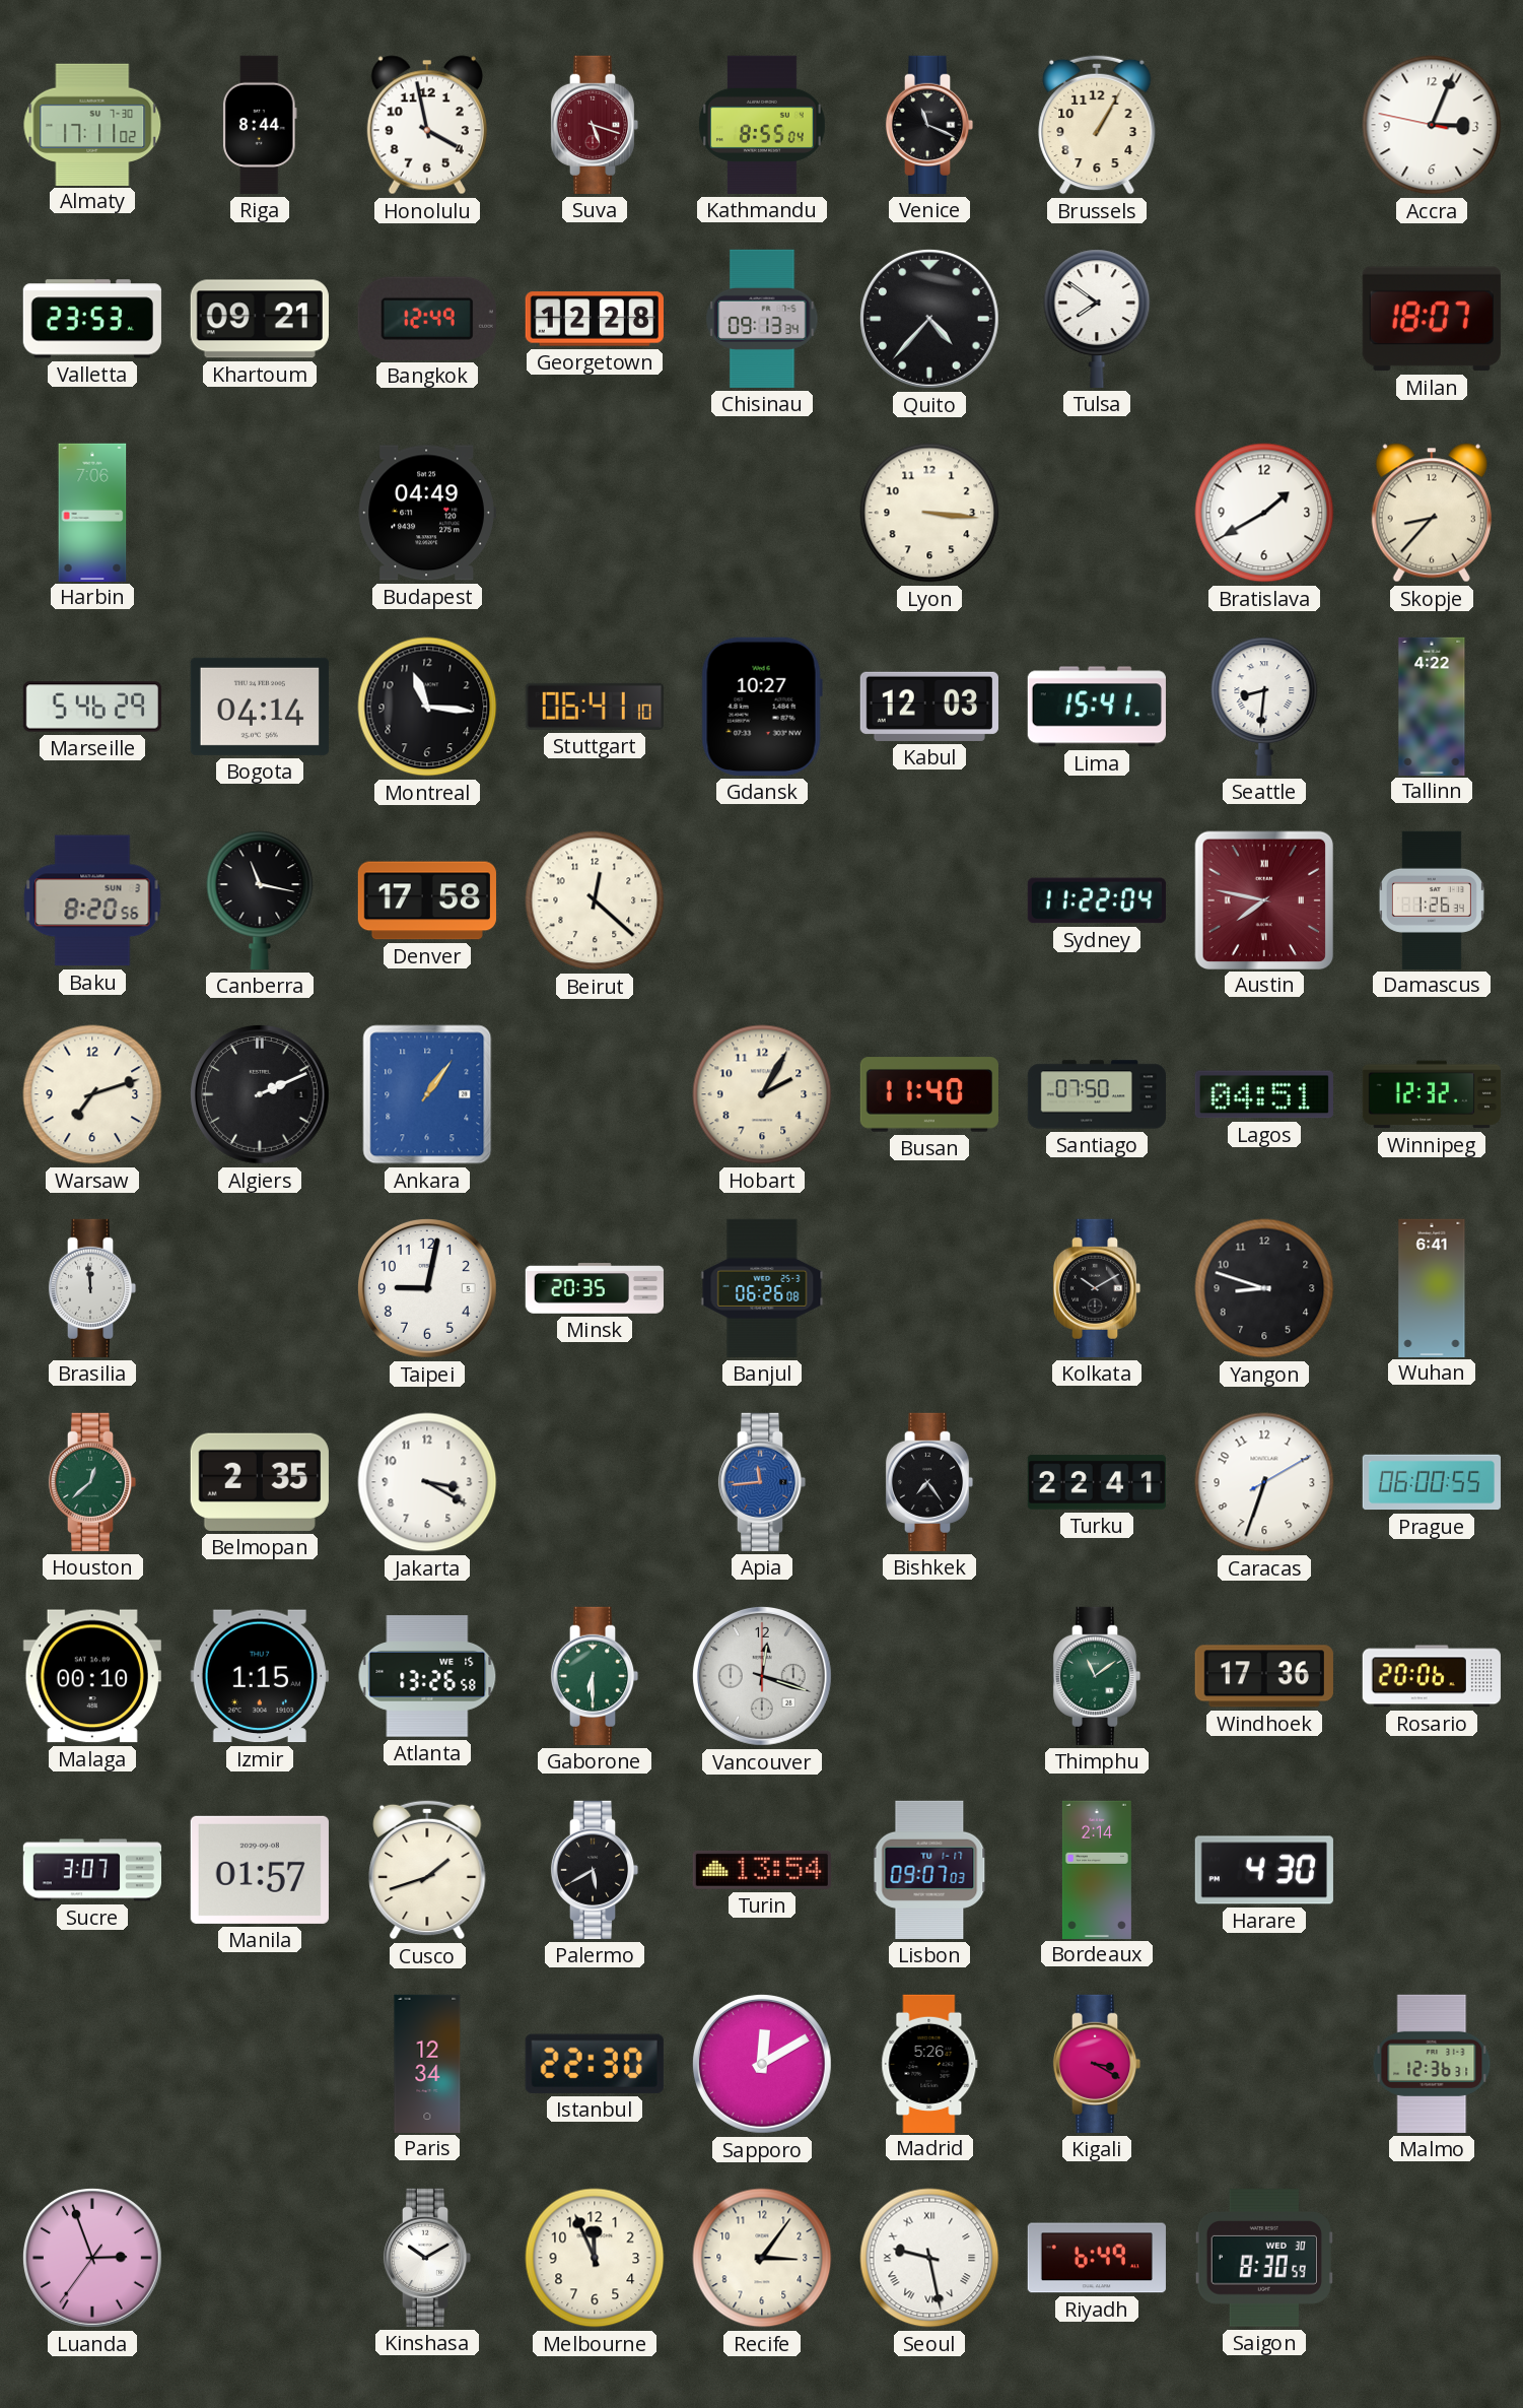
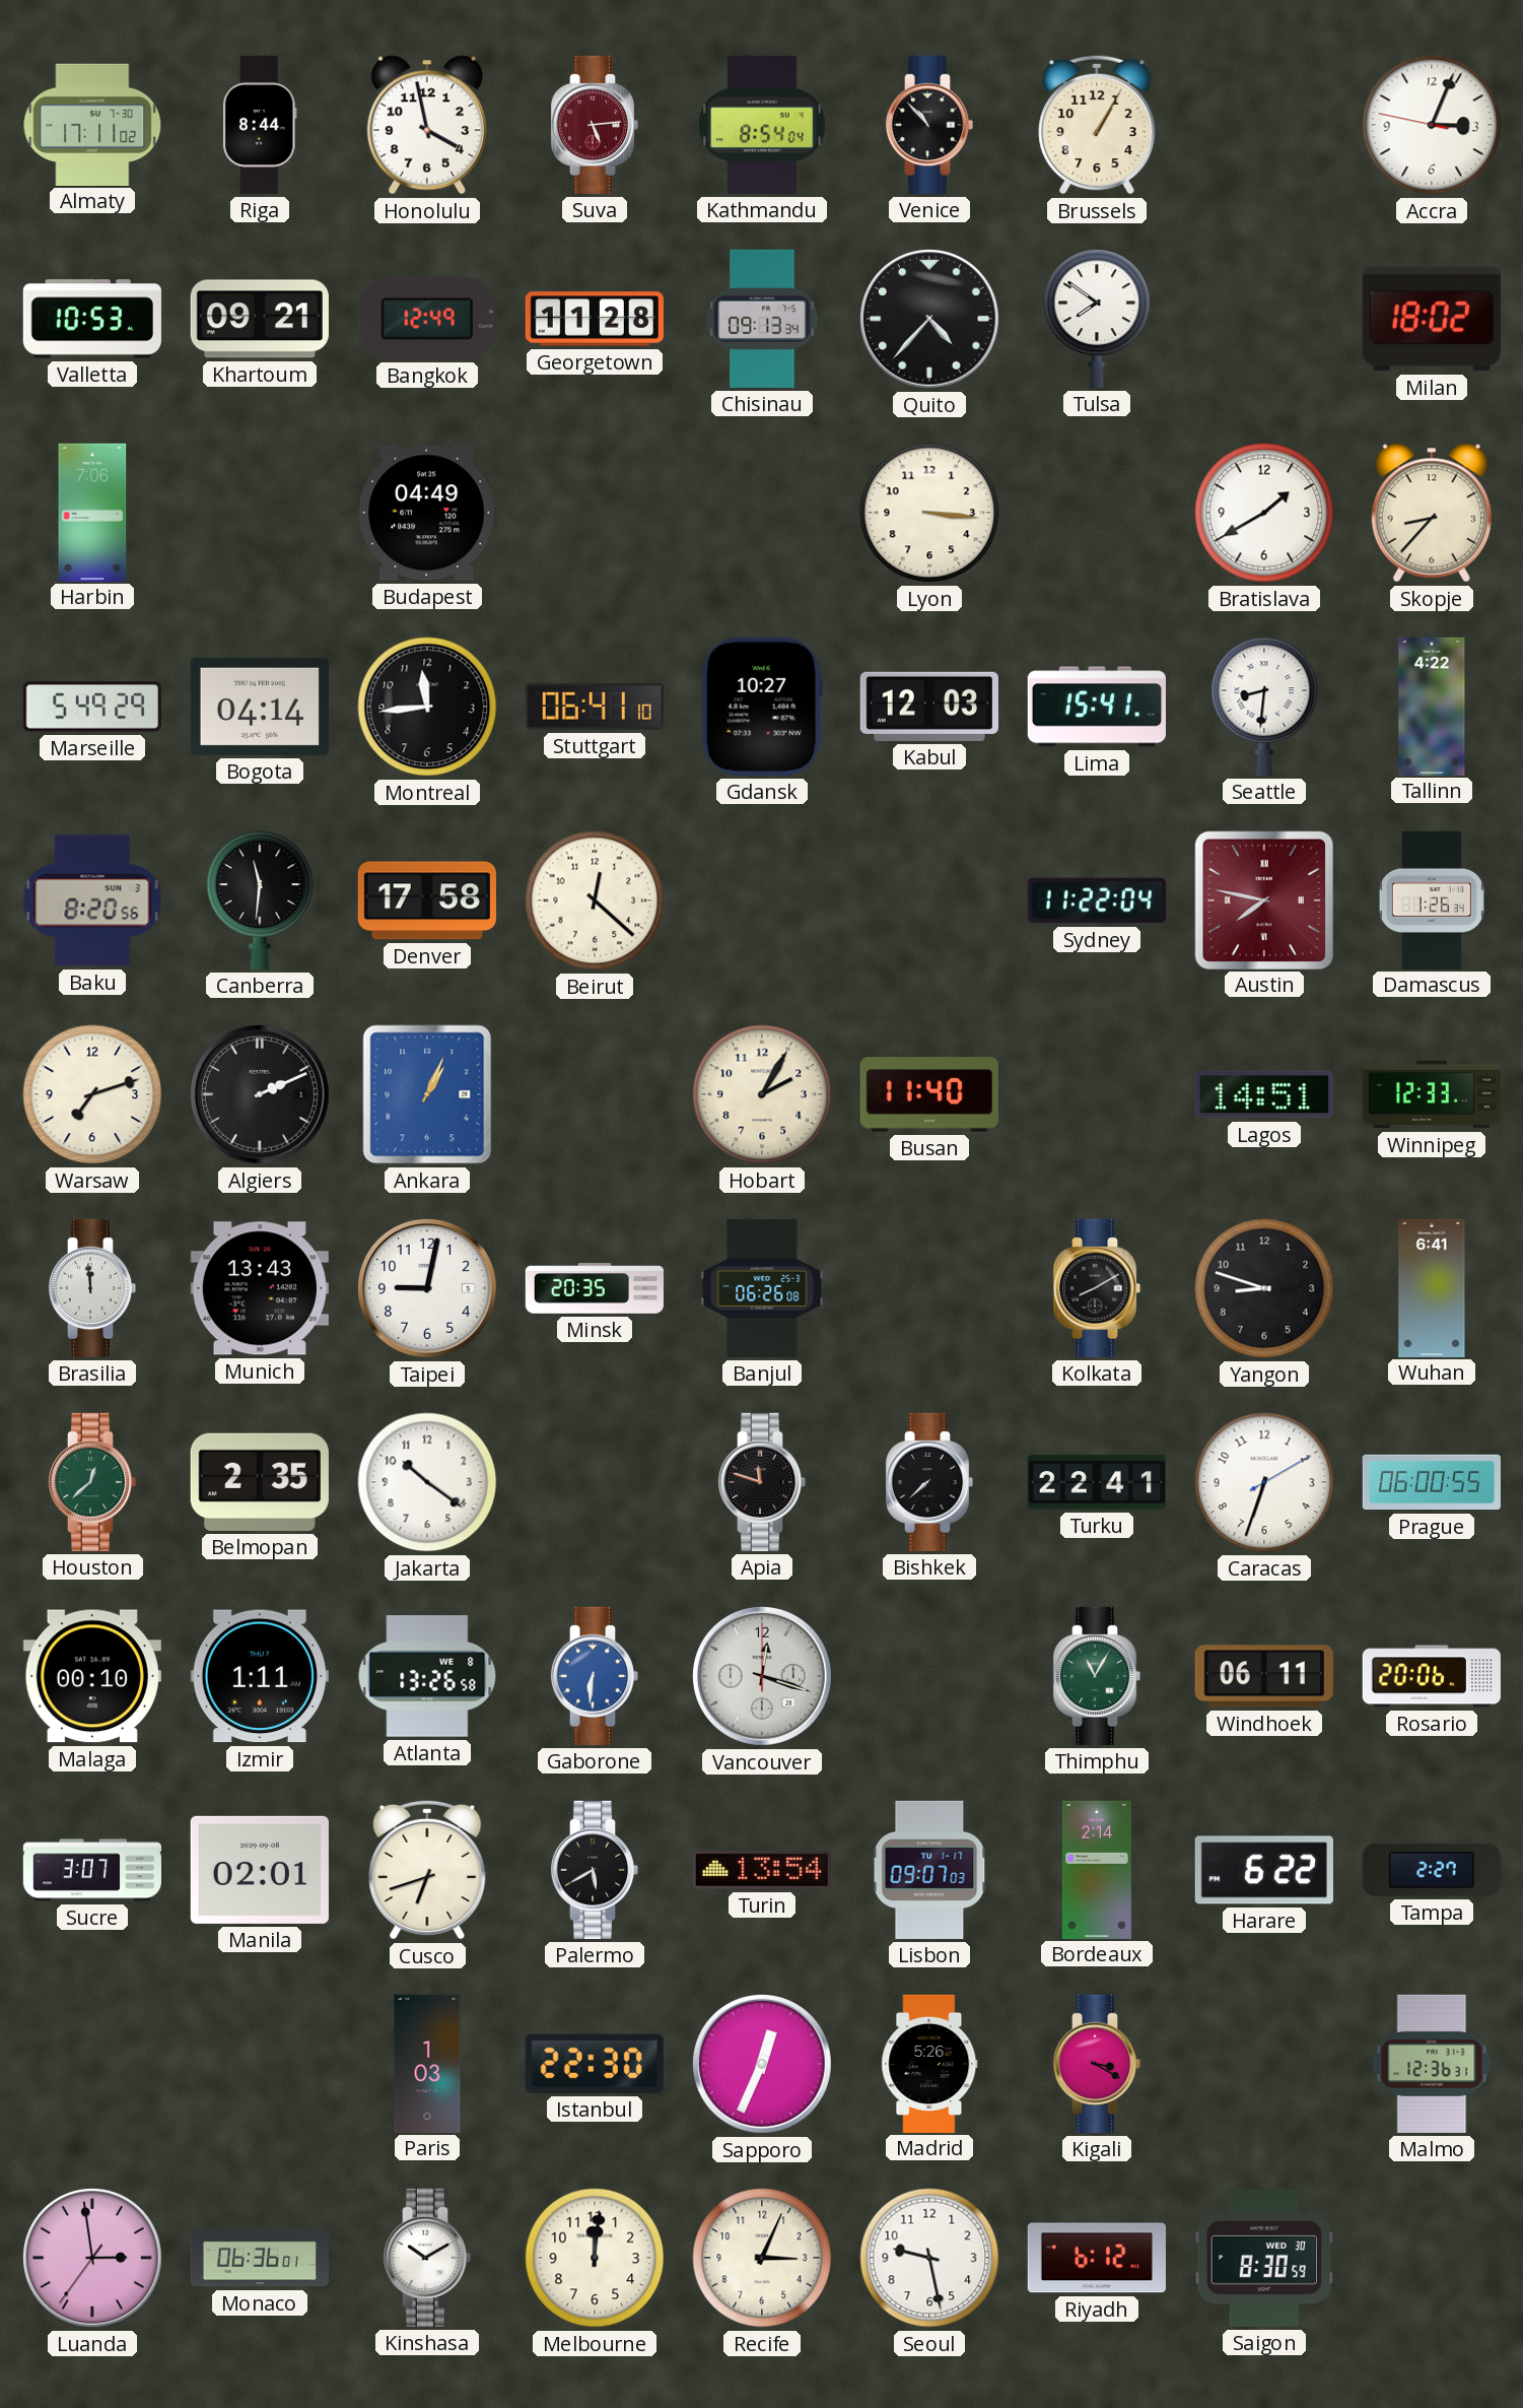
Suva: 5:18 -> 5:14 (595, 125)
Kathmandu: 8:55 -> 8:54 (762, 125)
Venice: 11:19 -> 10:53 (929, 125)
Valletta: 23:53 -> 10:53 (92, 319)
Georgetown: 12:28 -> 11:28 (595, 319)
Milan: 18:07 -> 18:02 (1432, 319)
Marseille: 5:46 -> 5:49 (92, 707)
Montreal: 11:16 -> 11:44 (427, 707)
Canberra: 11:17 -> 11:31 (260, 900)
Ankara: 1:06 -> 1:04 (427, 1094)
Santiago: 07:50 -> none (1096, 1094)
Lagos: 04:51 -> 14:51 (1264, 1094)
Winnipeg: 12:32 -> 12:33 (1432, 1094)
Munich: none -> 13:43 (260, 1288)
Kolkata: 10:10 -> 8:10 (1097, 1288)
Jakarta: 3:20 -> 10:21 (427, 1482)
Apia: 11:44 -> 11:48 (762, 1482)
Apia dial: blue -> black (762, 1482)
Bishkek: 7:24 -> 7:38 (929, 1482)
Izmir: 1:15 -> 1:11 (260, 1676)
Atlanta date: WE 15 -> WE 8 (427, 1676)
Gaborone: 6:30 -> 6:31 (595, 1676)
Gaborone dial: green -> blue (595, 1676)
Thimphu: 11:09 -> 11:05 (1097, 1676)
Windhoek: 17:36 -> 06:11 (1264, 1676)
Manila: 01:57 -> 02:01 (260, 1870)
Cusco: 1:42 -> 6:42 (427, 1870)
Harare: 4:30 -> 6:22 (1264, 1870)
Tampa: none -> 2:27 (1432, 1870)
Paris: 12:34 -> 1:03 (427, 2063)
Sapporo: 12:10 -> 12:34 (762, 2064)
Luanda: 2:56 -> 2:58 (92, 2258)
Monaco: none -> 06:36 (259, 2258)
Melbourne: 11:56 -> 12:01 (595, 2258)
Recife: 3:06 -> 3:04 (762, 2258)
Seoul numerals: Roman -> Arabic (929, 2258)
Riyadh: 6:49 -> 6:12 (1097, 2258)
